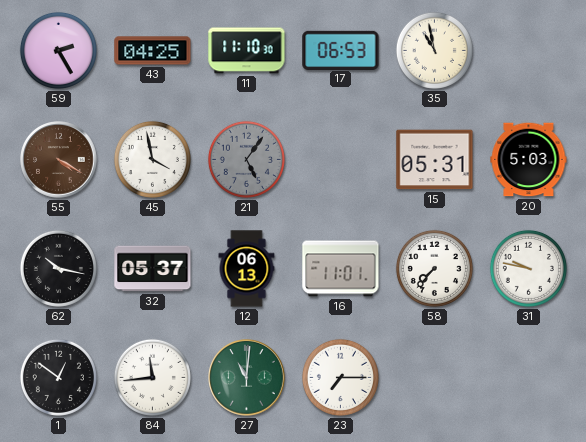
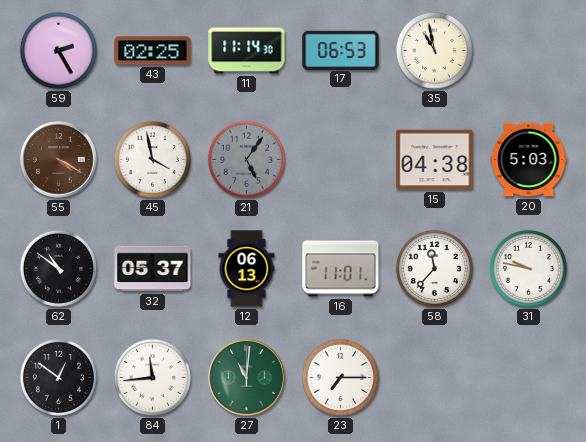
43: 04:25 -> 02:25 (153, 51)
11: 11:10 -> 11:14 (247, 51)
15: 05:31 -> 04:38 (435, 160)
62: 10:17 -> 10:51 (58, 268)
58: 7:37 -> 11:37 (434, 268)
